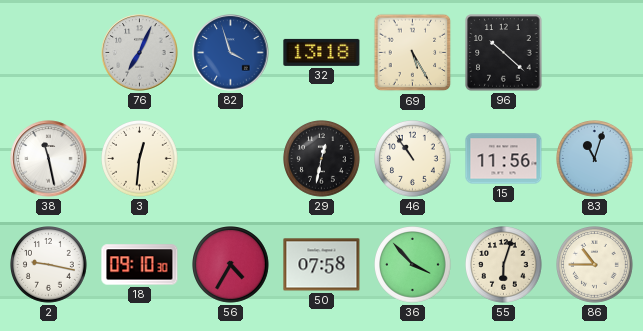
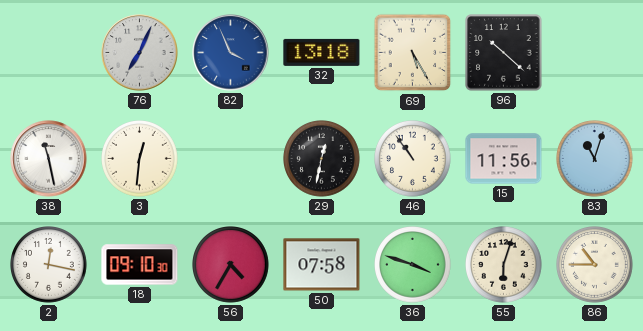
82: 3:57 -> 3:56 (231, 53)
2: 9:17 -> 12:17 (49, 265)
36: 3:53 -> 3:48 (413, 265)
